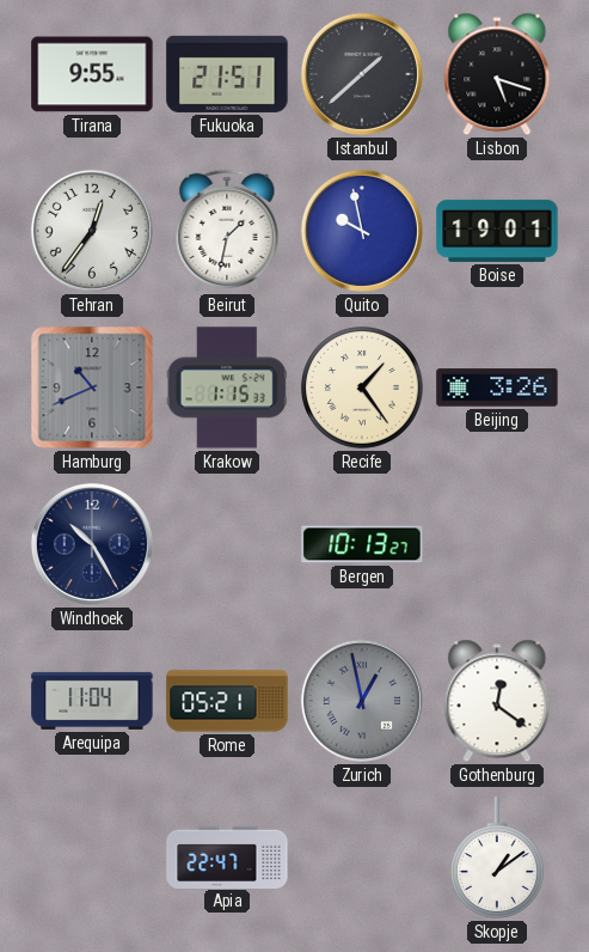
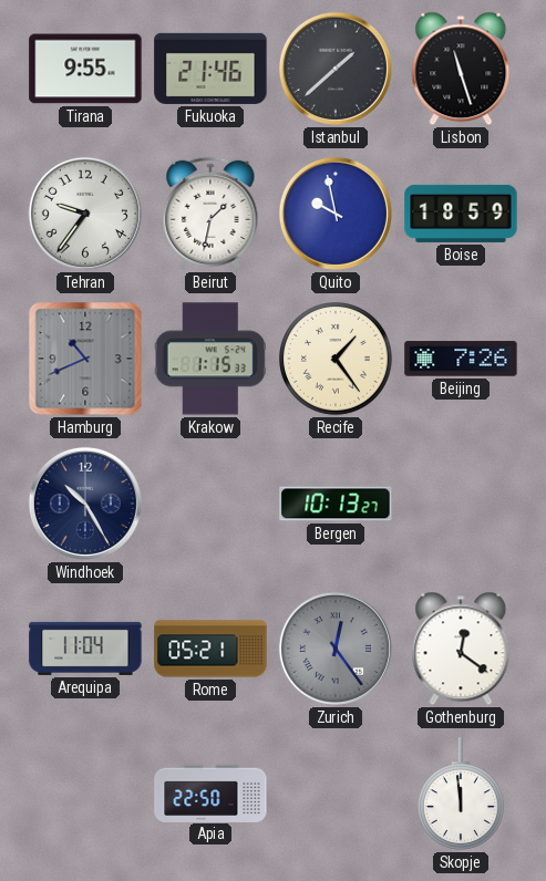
Fukuoka: 21:51 -> 21:46 (210, 69)
Lisbon: 5:18 -> 11:27 (461, 69)
Tehran: 12:36 -> 9:36 (85, 214)
Boise: 19:01 -> 18:59 (461, 214)
Beijing: 3:26 -> 7:26 (461, 359)
Zurich: 12:58 -> 12:24 (336, 649)
Apia: 22:47 -> 22:50 (210, 792)
Skopje: 1:09 -> 11:59 (461, 794)
